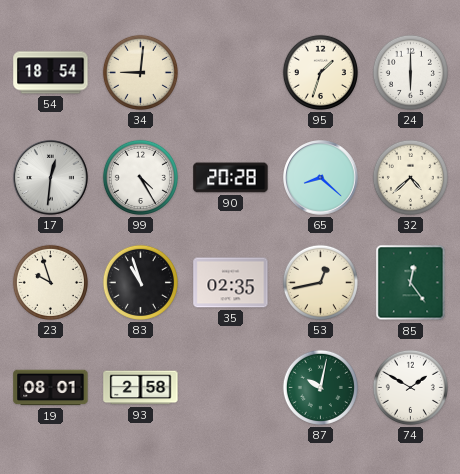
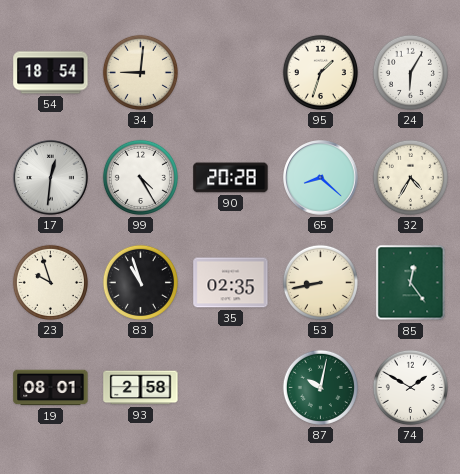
24: 6:00 -> 6:05 (410, 72)
32: 4:38 -> 4:35 (410, 177)
53: 12:43 -> 8:43 (320, 282)
